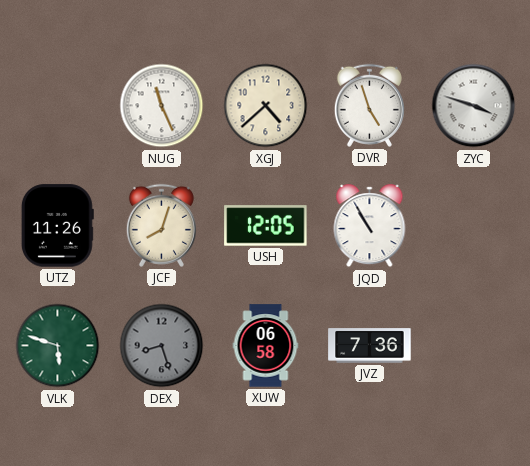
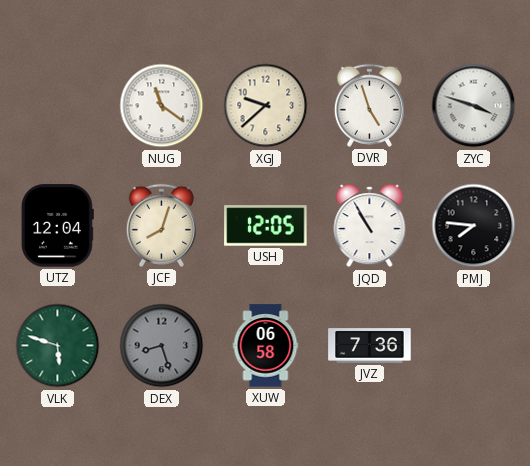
NUG: 11:26 -> 11:21 (162, 106)
XGJ: 4:38 -> 9:38 (266, 106)
UTZ: 11:26 -> 12:04 (57, 226)
PMJ: none -> 7:46 (474, 226)
